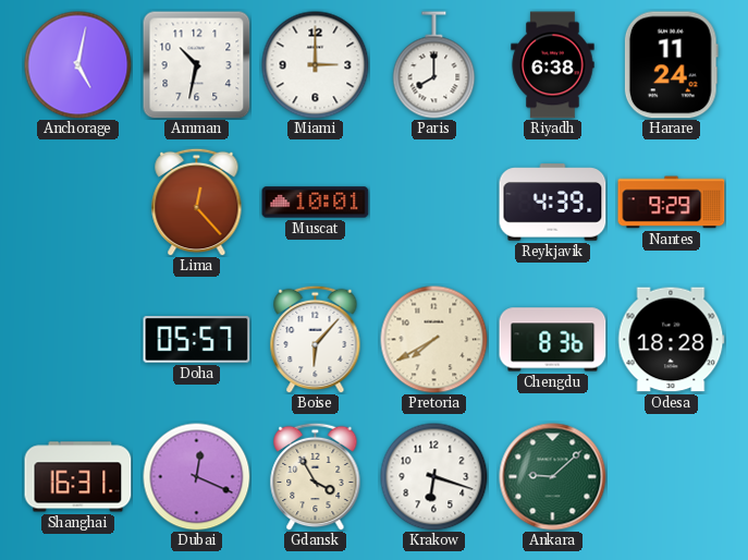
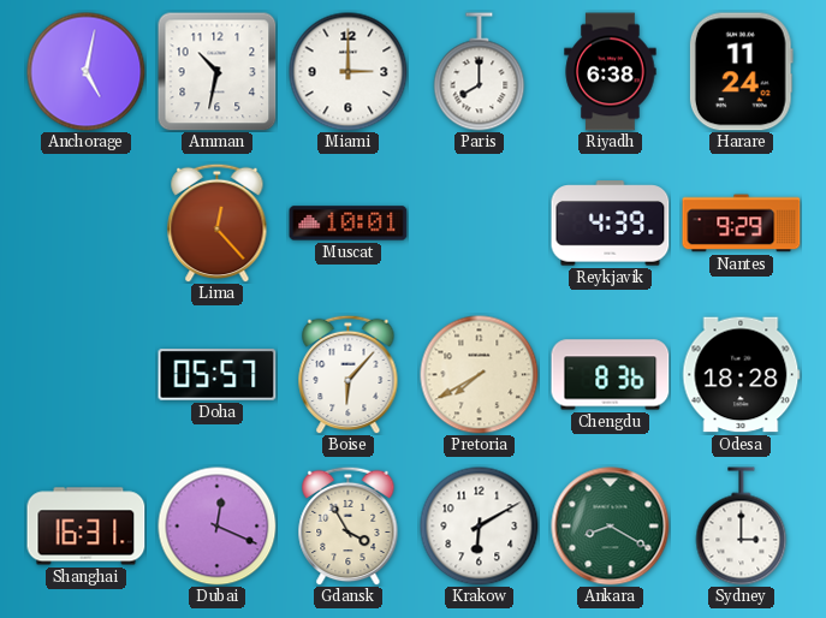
Krakow: 6:18 -> 6:10 (480, 527)
Ankara: 9:08 -> 8:20 (611, 527)
Sydney: none -> 3:00 (742, 527)
